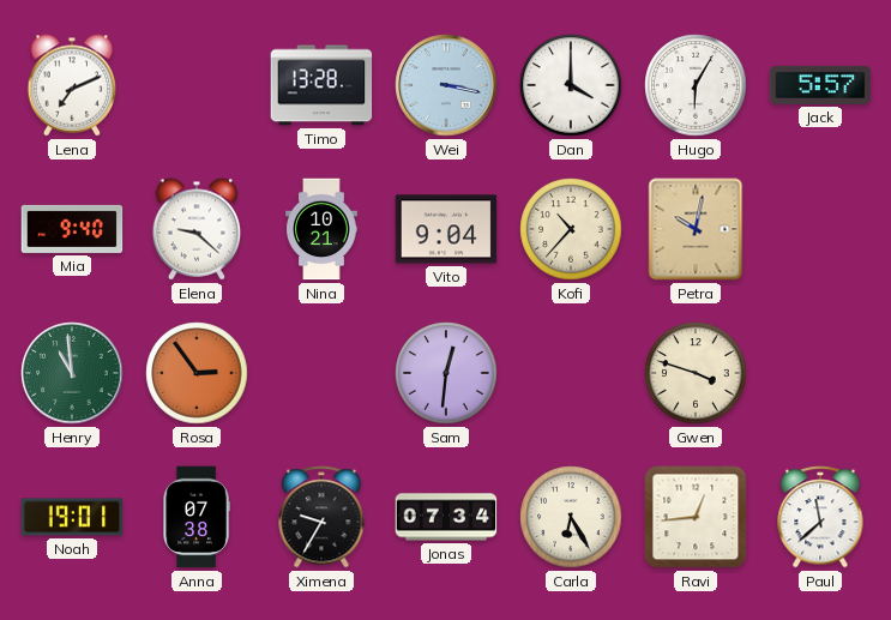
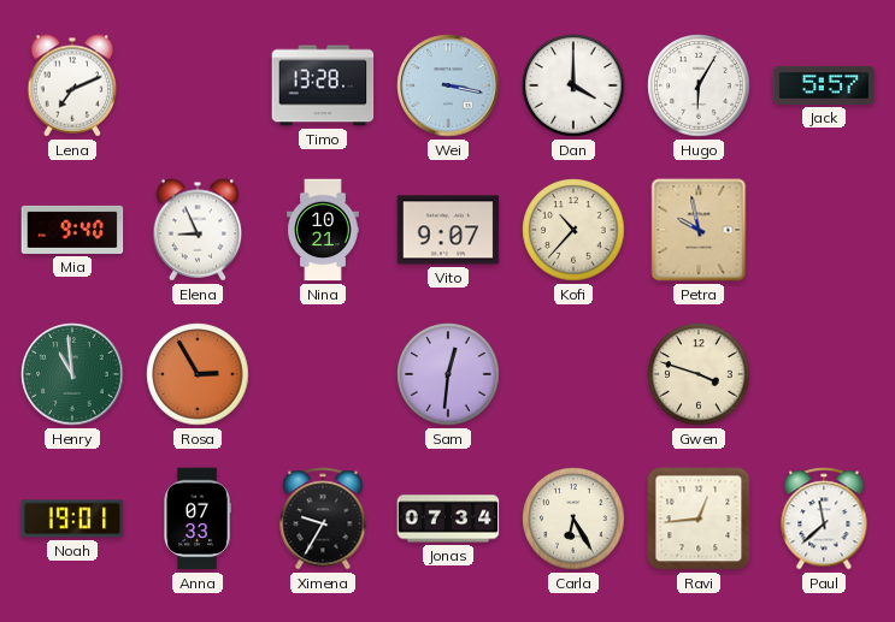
Elena: 9:22 -> 8:56 (198, 230)
Vito: 9:04 -> 9:07 (448, 230)
Petra: 10:02 -> 9:58 (699, 230)
Rosa: 2:54 -> 2:55 (198, 374)
Anna: 07:38 -> 07:33 (198, 519)
